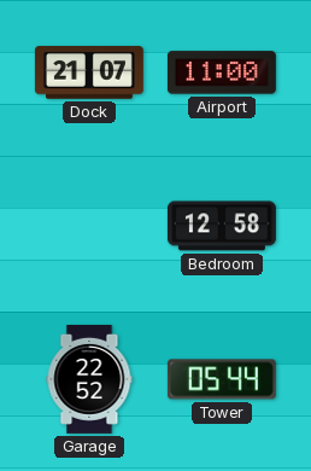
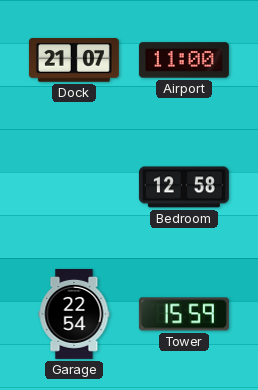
Garage: 22:52 -> 22:54 (74, 314)
Tower: 05:44 -> 15:59 (184, 314)
